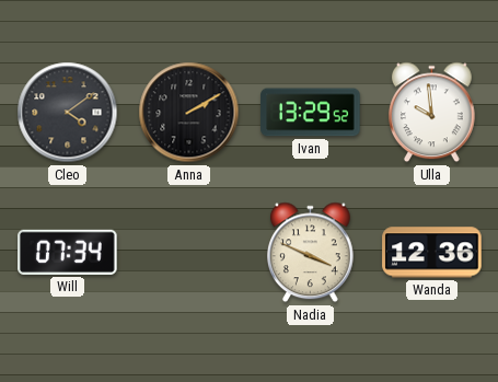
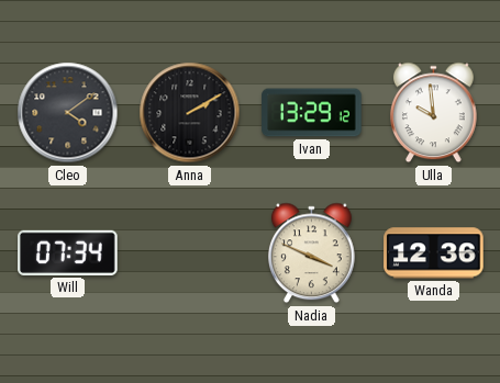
Ivan: 13:29:52 -> 13:29:12 (312, 113)
